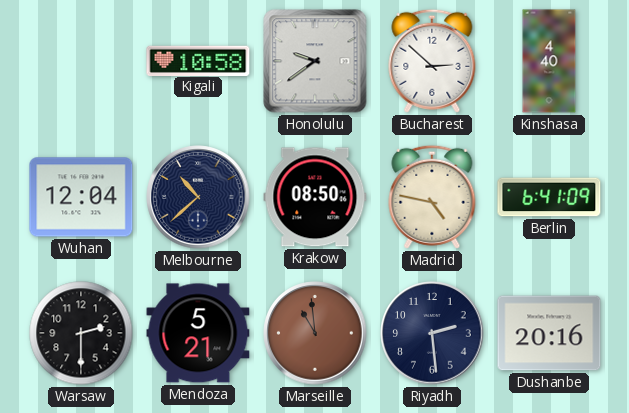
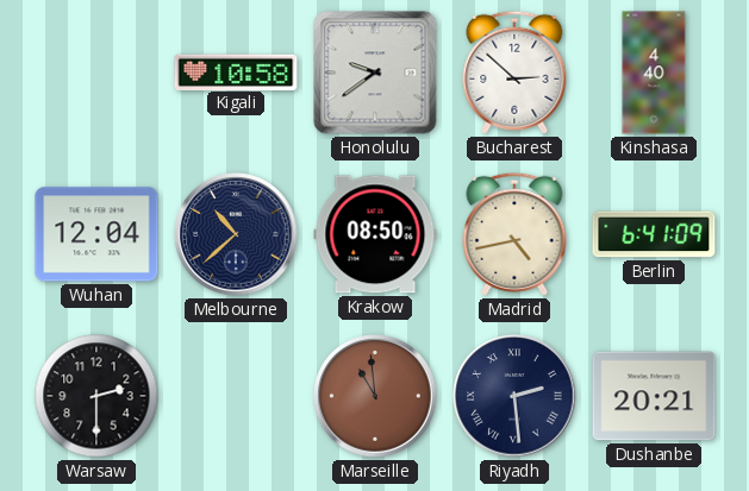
Madrid: 4:47 -> 4:43 (514, 234)
Mendoza: 5:21 -> none (198, 333)
Riyadh numerals: Arabic -> Roman (514, 396)
Dushanbe: 20:16 -> 20:21 (654, 396)
